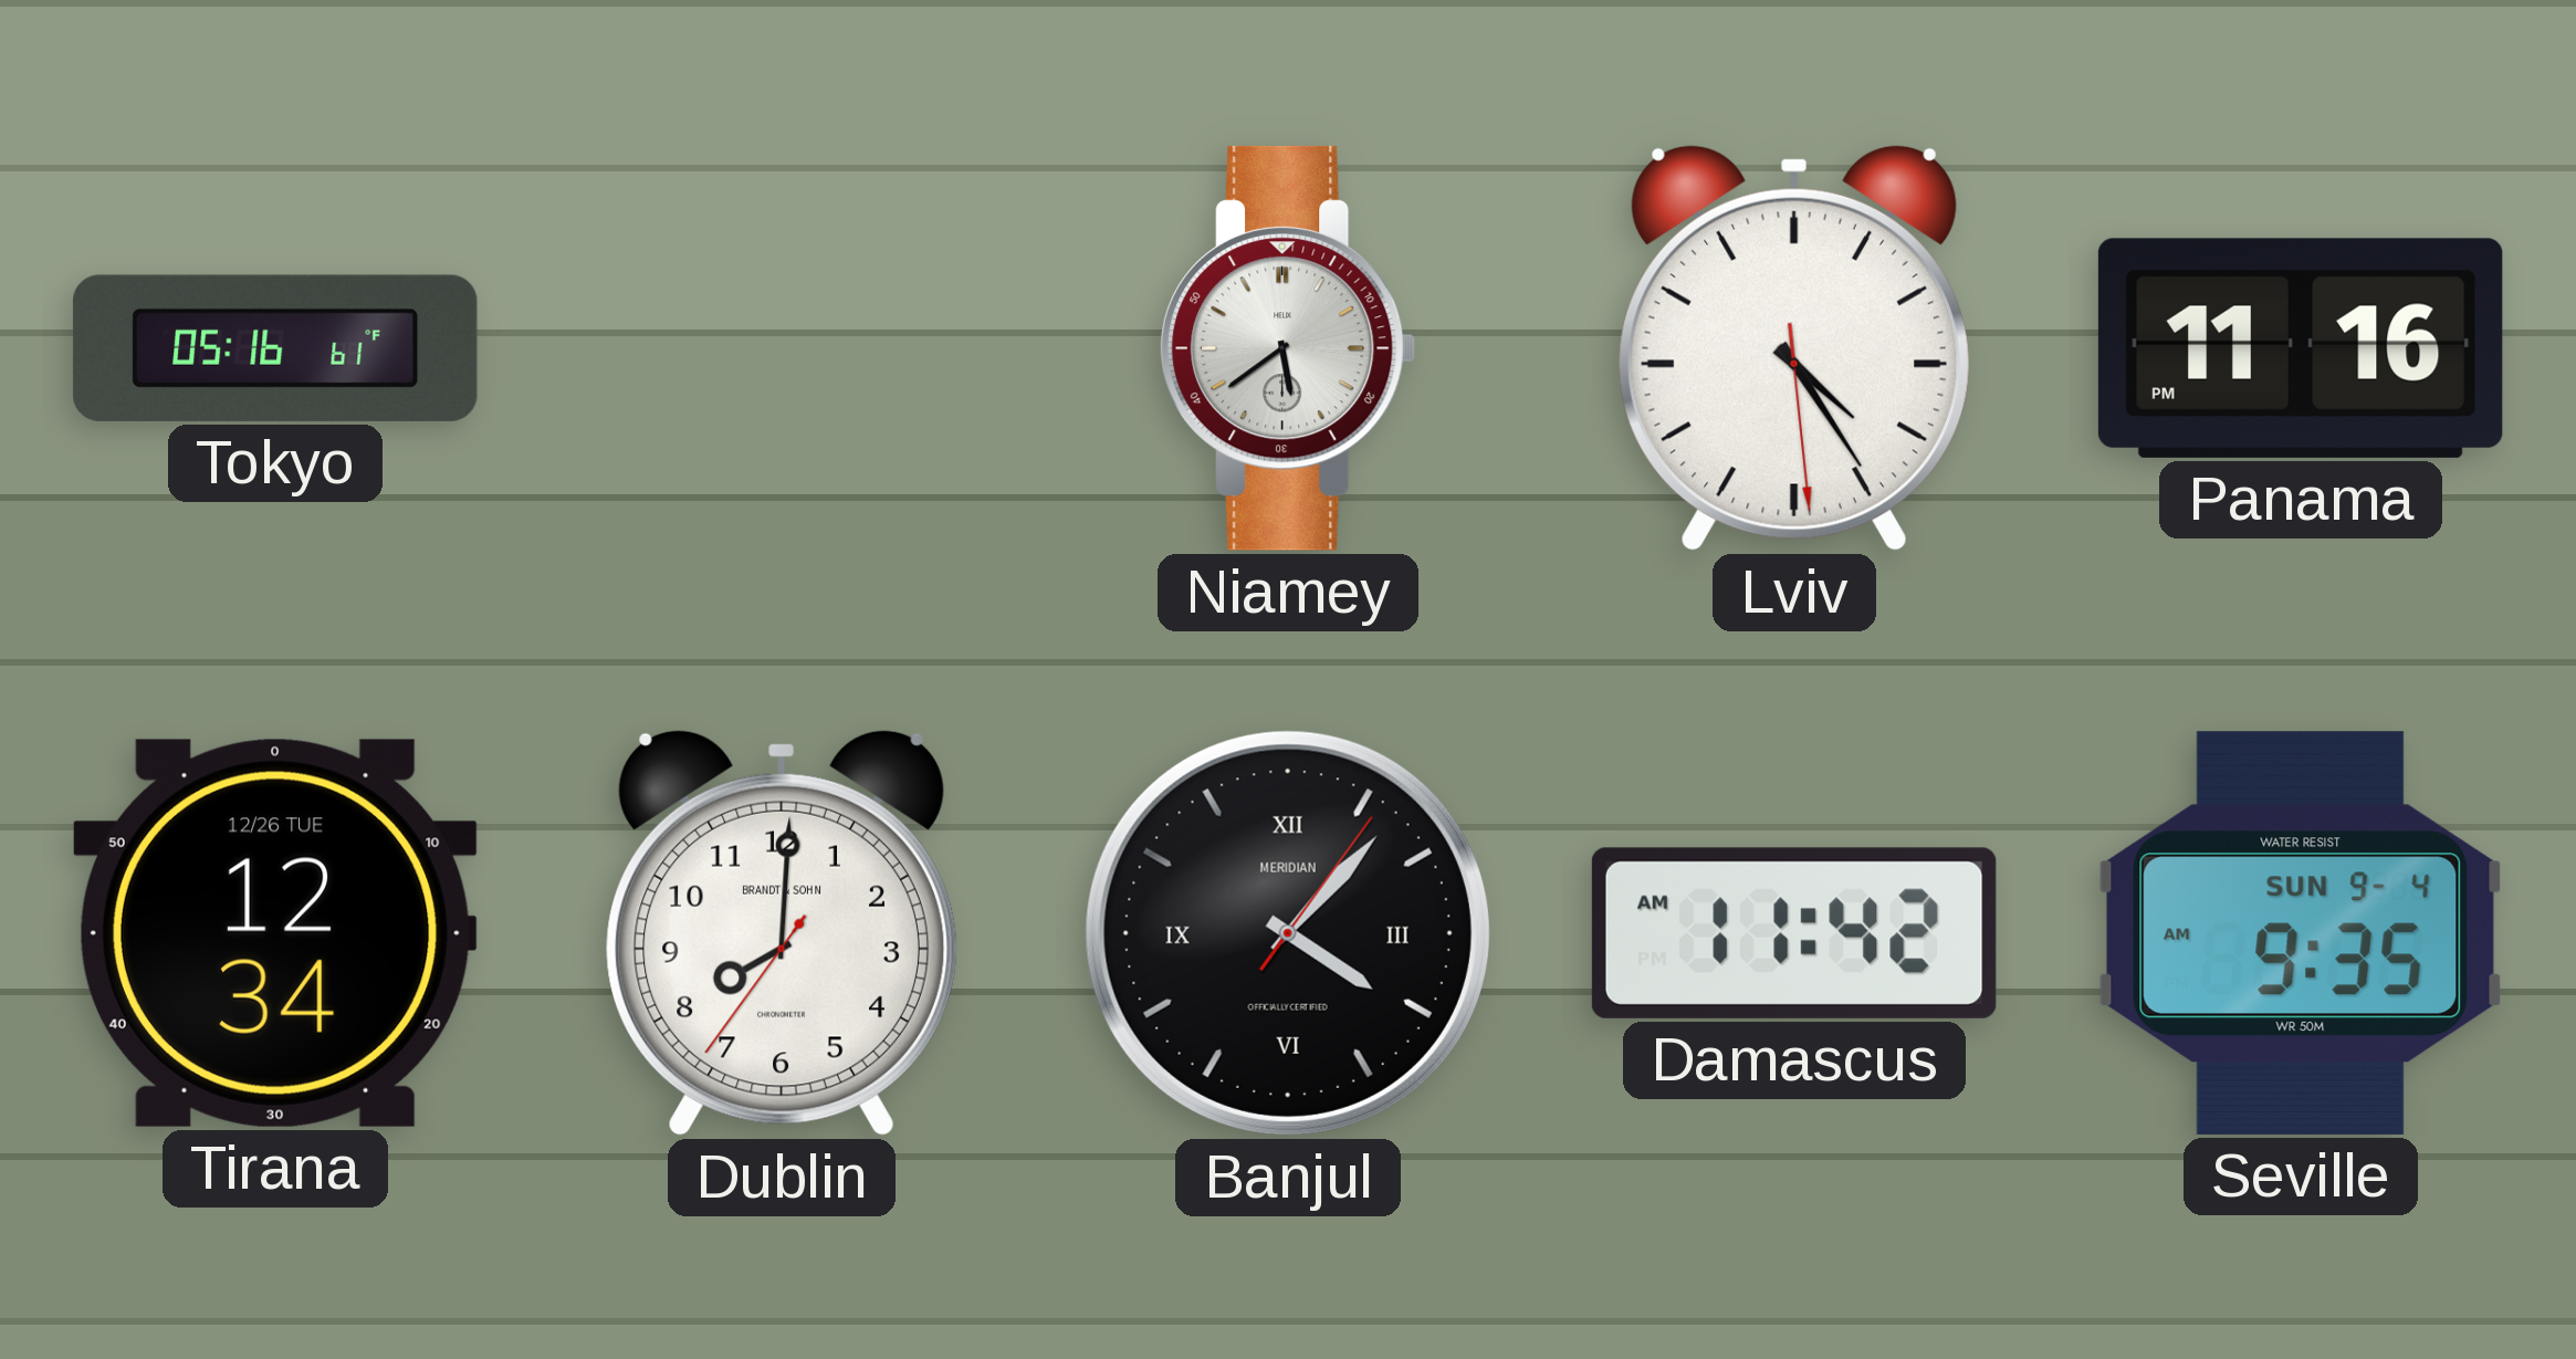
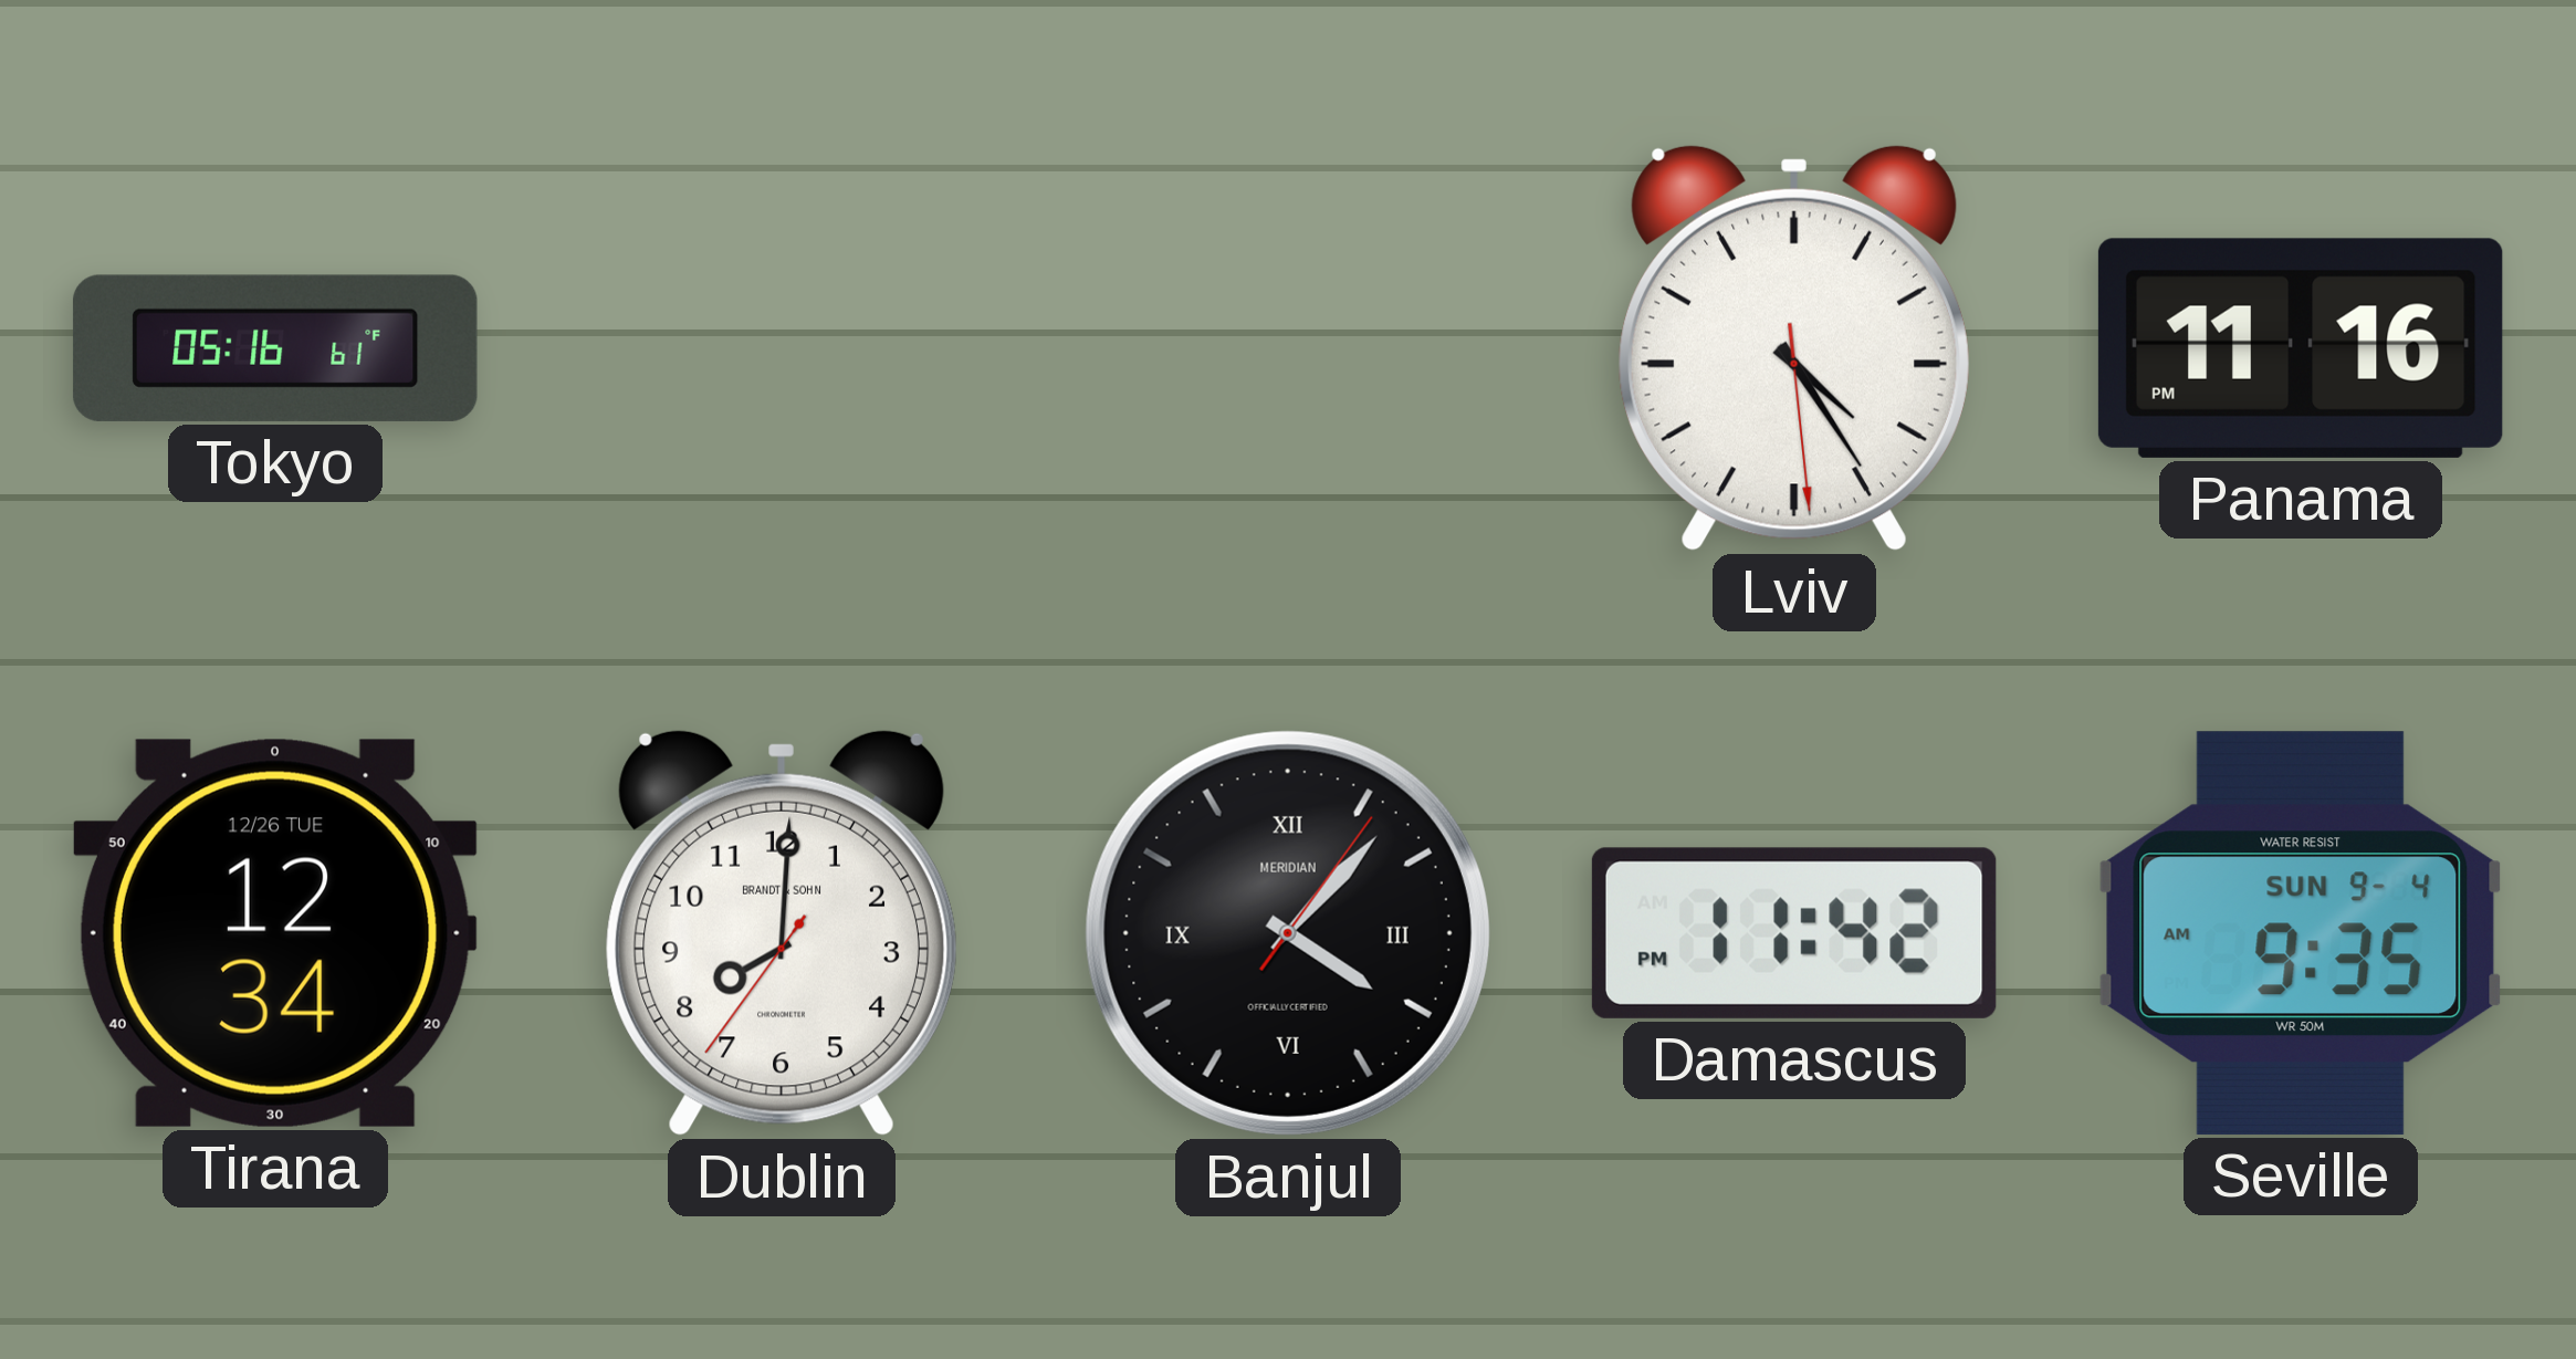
Niamey: 5:39 -> none (1289, 348)
Damascus: 11:42 AM -> 11:42 PM (1794, 933)
